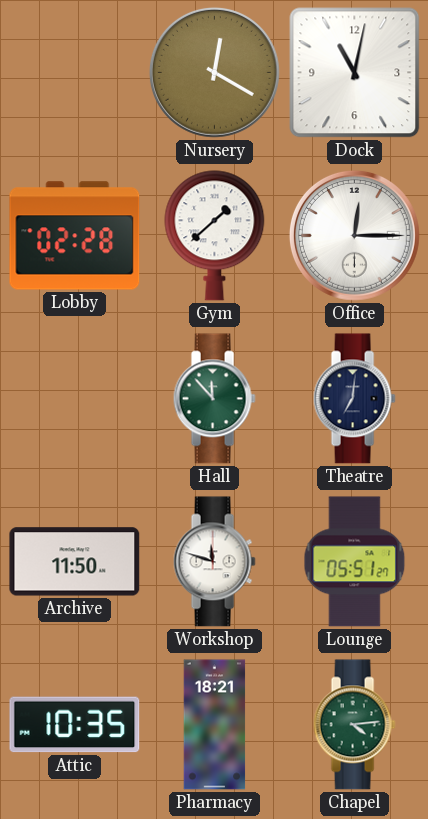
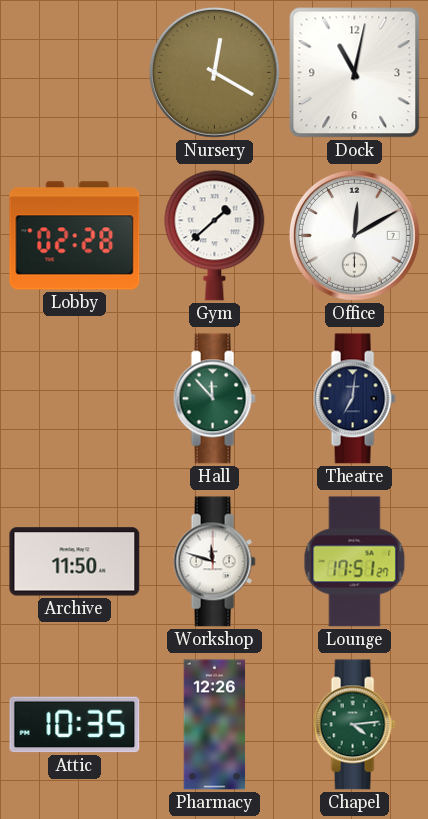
Office: 12:15 -> 12:10 (354, 235)
Lounge: 05:51 -> 17:51 (355, 562)
Pharmacy: 18:21 -> 12:26 (215, 725)
